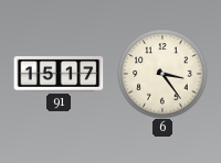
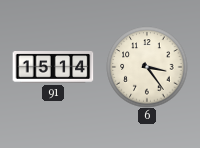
91: 15:17 -> 15:14 (53, 68)
